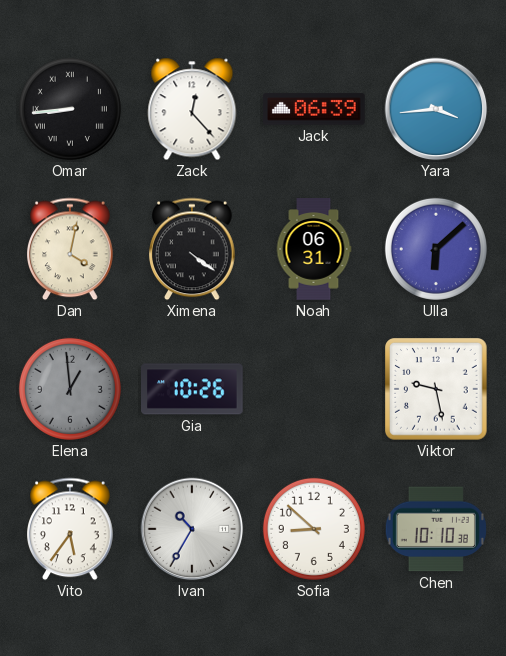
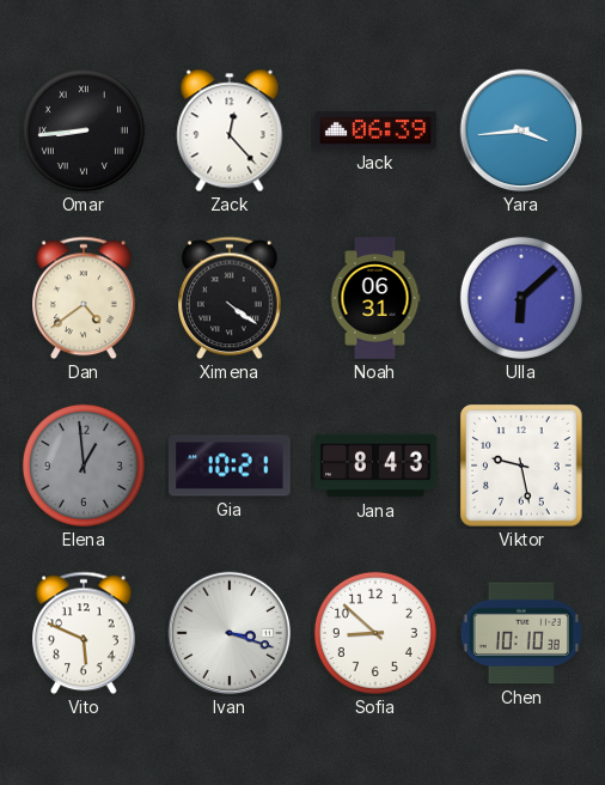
Dan: 4:02 -> 4:39 (84, 298)
Gia: 10:26 -> 10:21 (231, 465)
Jana: none -> 8:43 (375, 465)
Vito: 5:36 -> 5:49 (84, 633)
Ivan: 10:35 -> 3:18 (230, 633)
